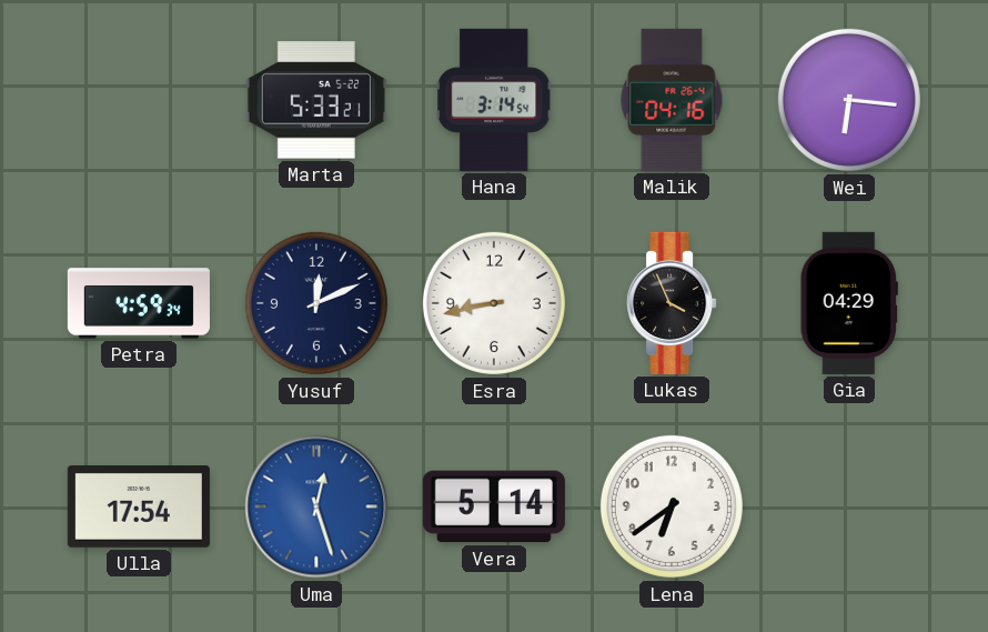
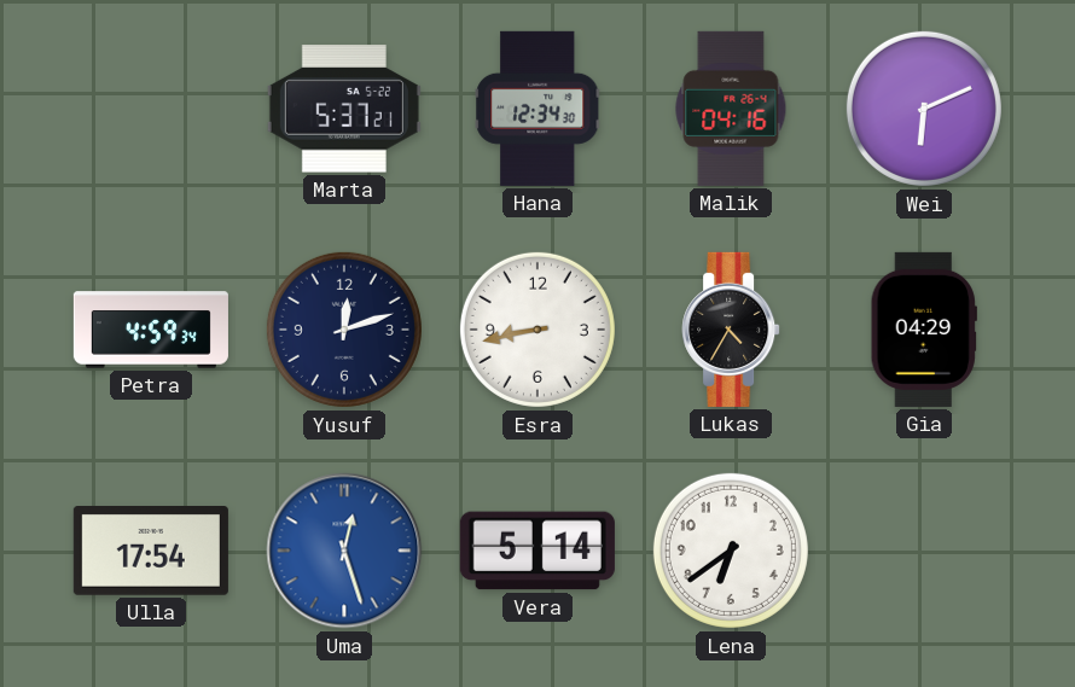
Marta: 5:33 -> 5:37 (344, 109)
Hana: 3:14 -> 12:34 (537, 109)
Wei: 6:16 -> 6:11 (924, 109)
Yusuf: 12:11 -> 12:12 (344, 330)
Lukas: 3:56 -> 4:35 (731, 330)
